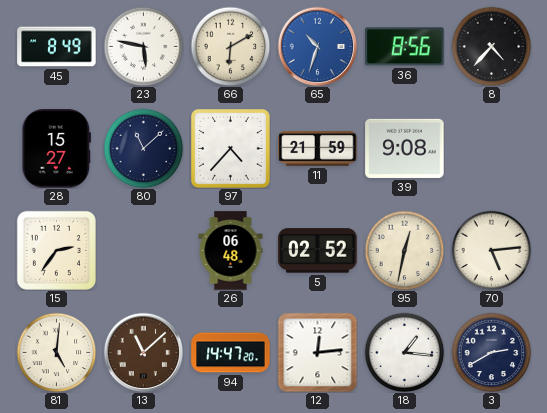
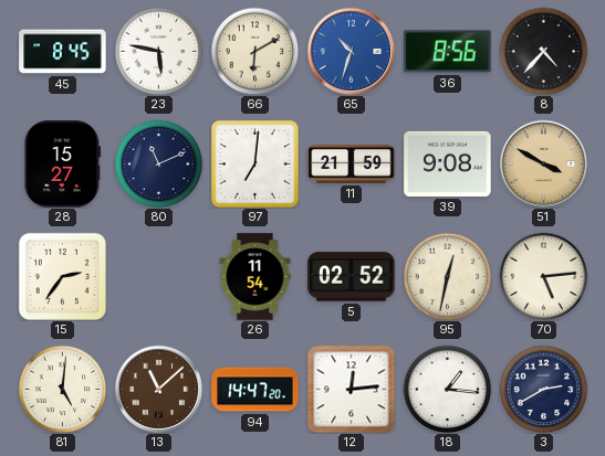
45: 8:49 -> 8:45 (63, 52)
80: 11:08 -> 11:11 (158, 163)
97: 4:37 -> 7:01 (255, 165)
51: none -> 3:50 (543, 163)
26: 06:48 -> 11:54 (255, 277)
